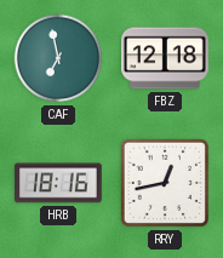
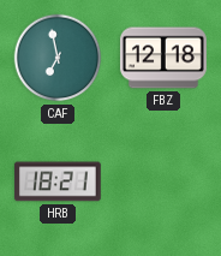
HRB: 18:16 -> 18:21 (58, 181)
RRY: 12:43 -> none (165, 183)
